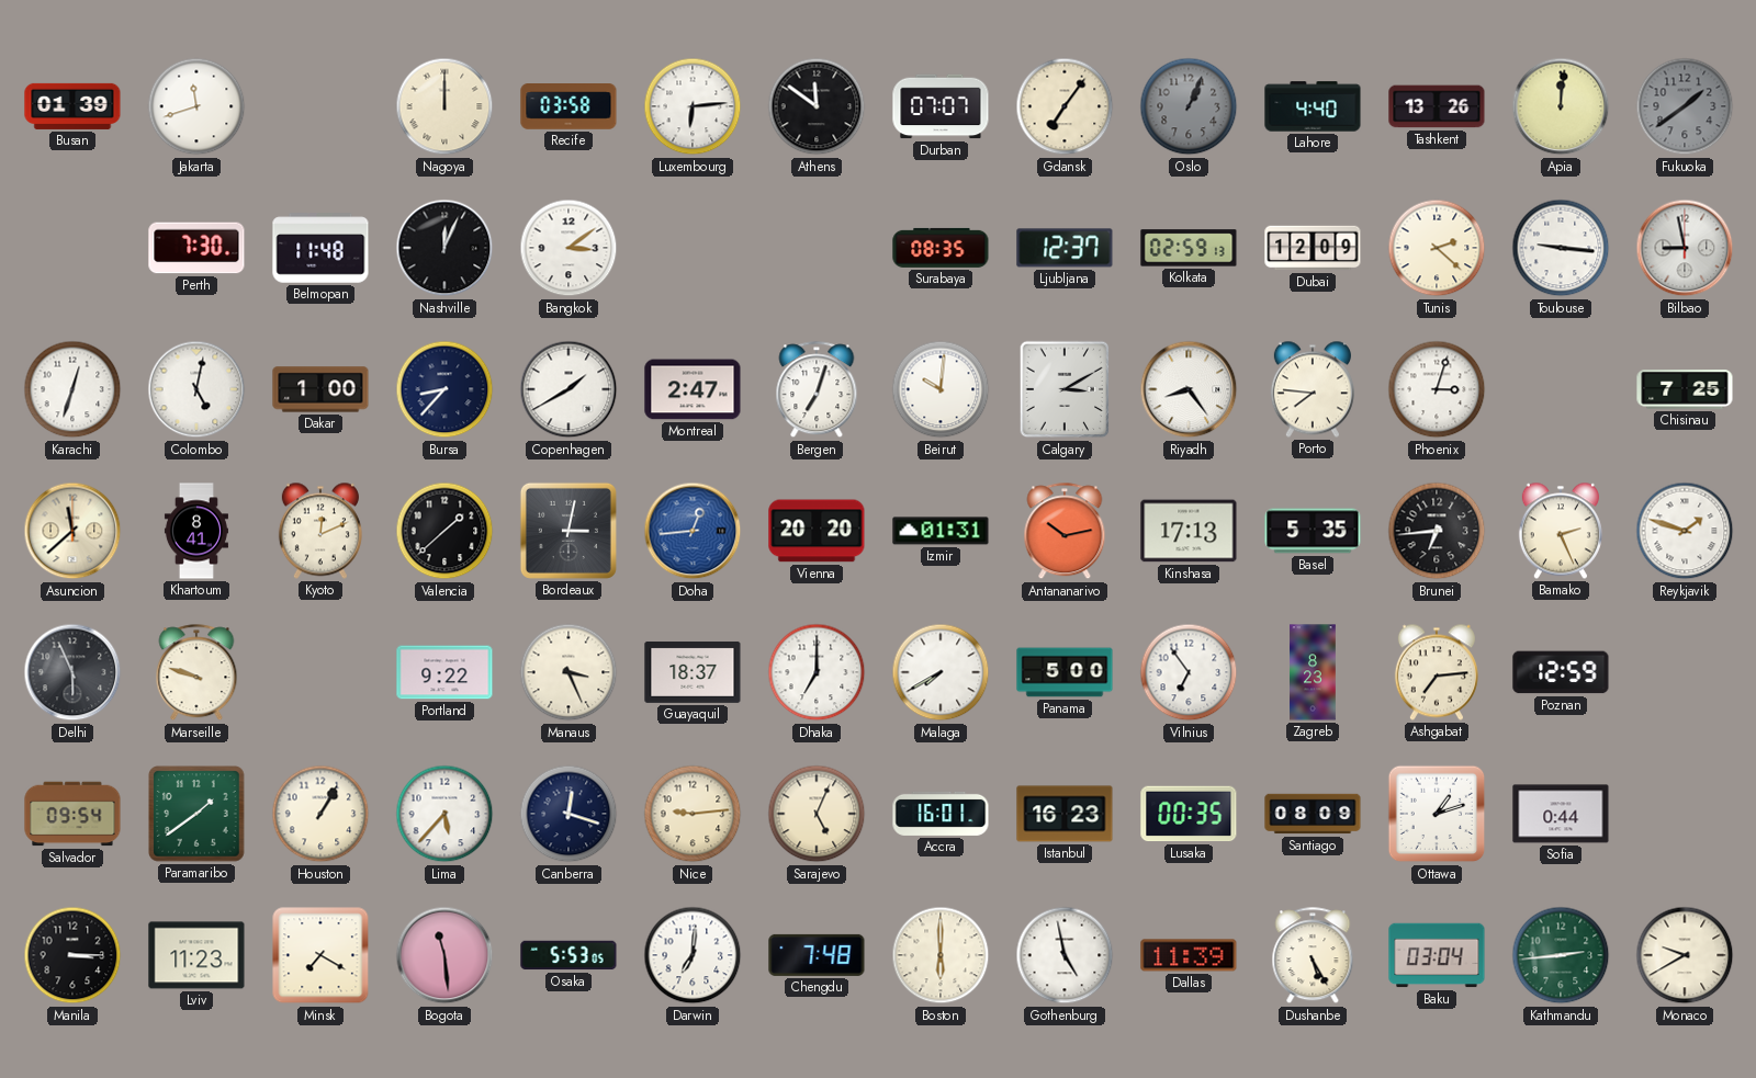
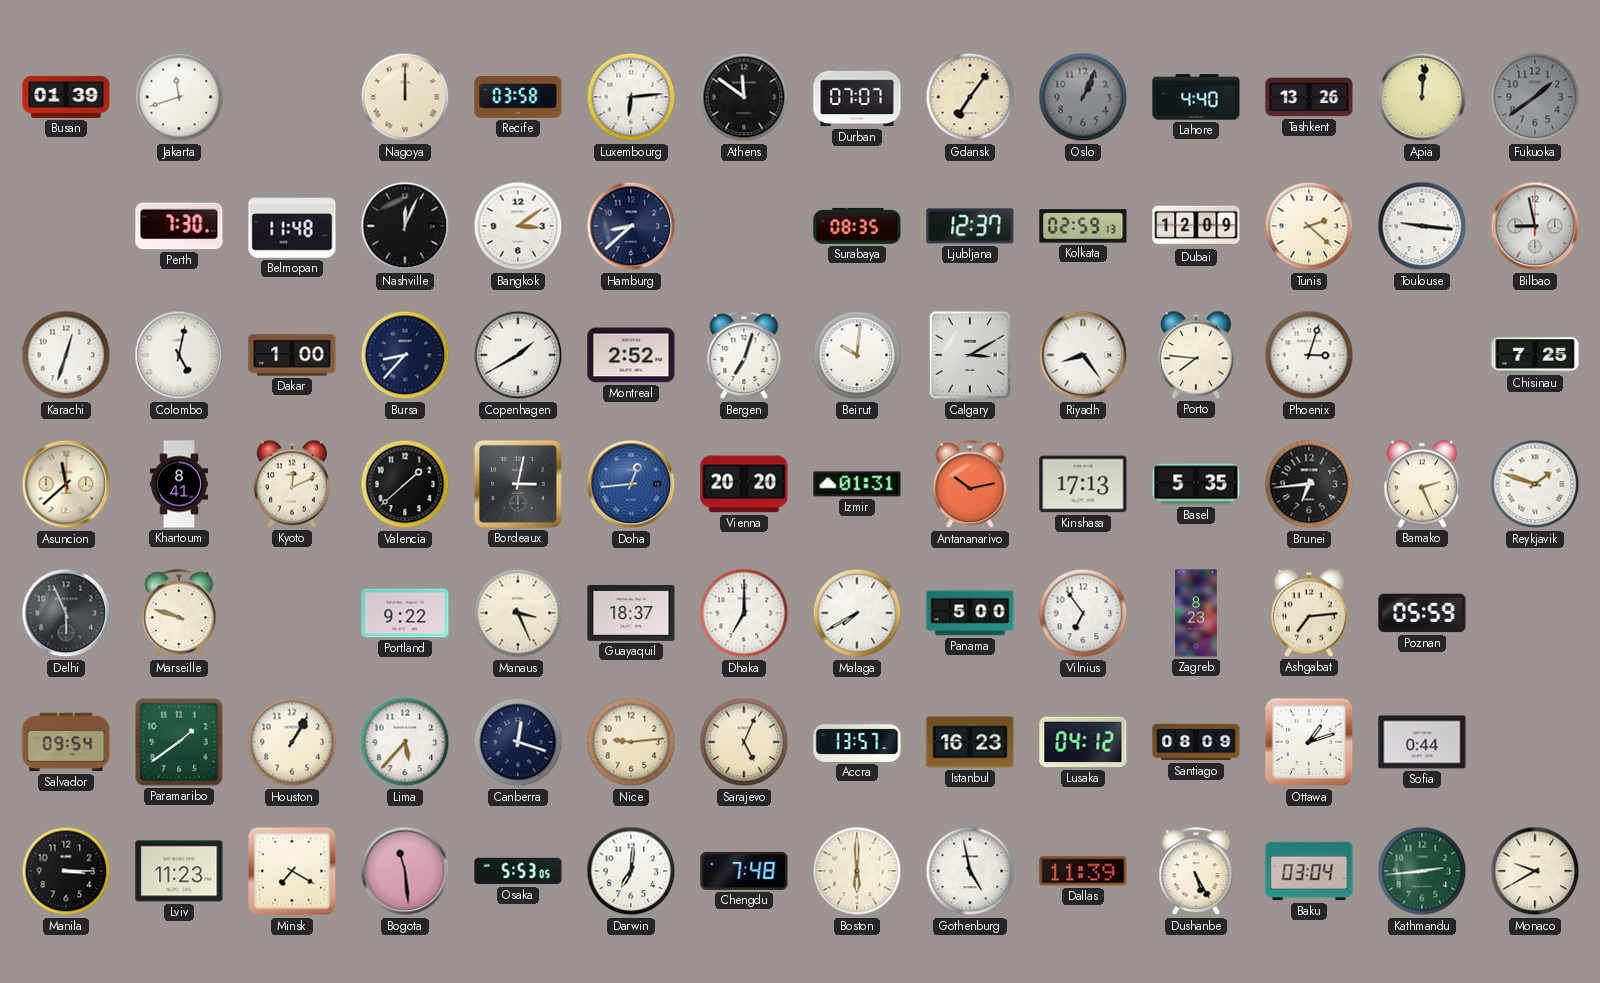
Hamburg: none -> 8:38 (631, 226)
Montreal: 2:47 -> 2:52 (631, 355)
Poznan: 12:59 -> 05:59 (1422, 613)
Accra: 16:01 -> 13:57 (857, 742)
Lusaka: 00:35 -> 04:12 (1083, 742)
